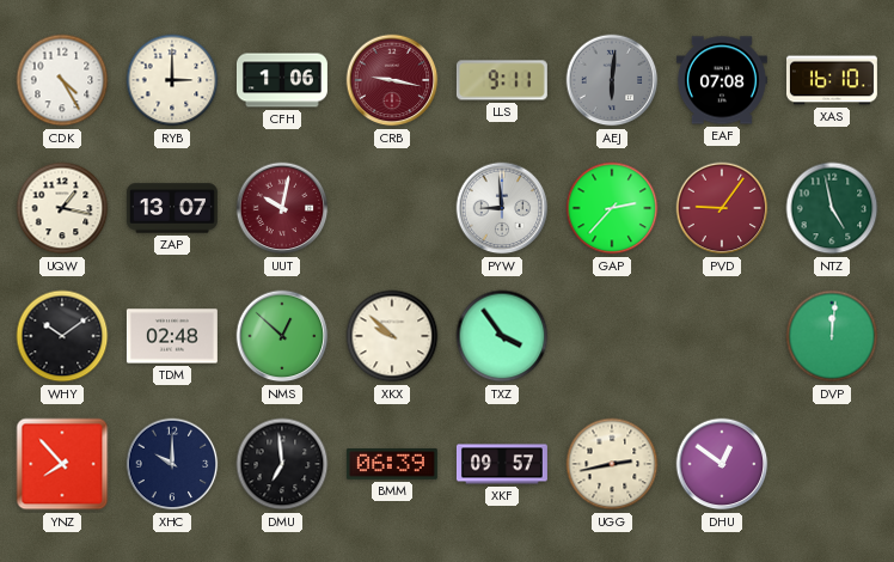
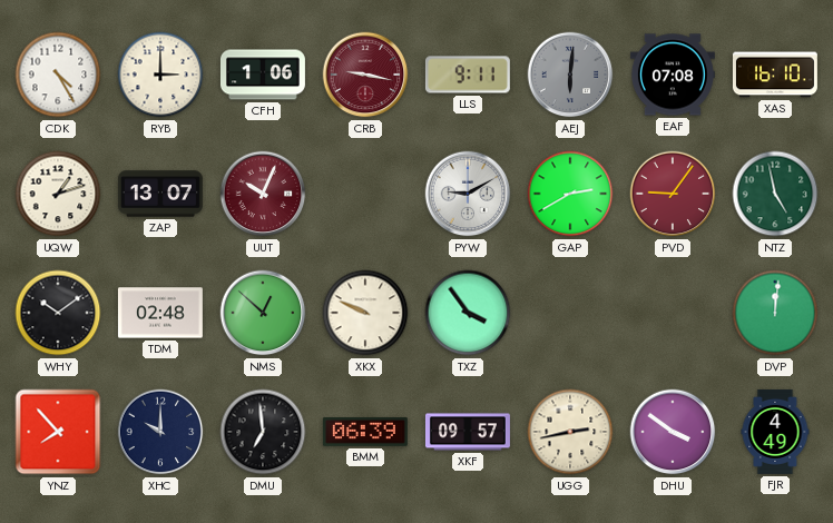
UQW: 1:17 -> 1:12 (58, 194)
UUT: 10:02 -> 10:04 (263, 194)
PYW: 8:59 -> 9:10 (468, 194)
GAP: 2:37 -> 2:40 (570, 194)
XKX: 9:52 -> 9:49 (365, 313)
DHU: 12:51 -> 3:51 (673, 432)
FJR: none -> 4:49 (775, 432)
